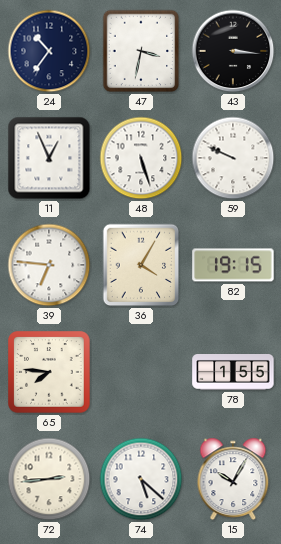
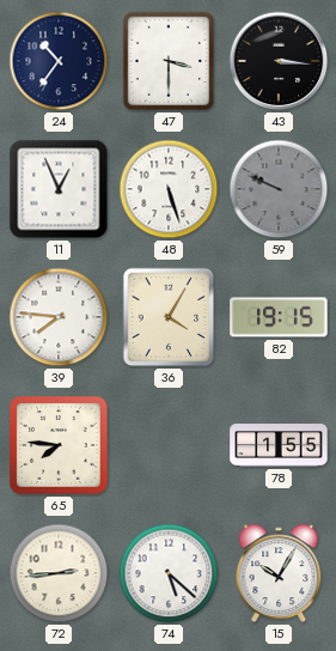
47: 3:32 -> 3:30 (169, 61)
59 dial: white -> grey (279, 189)
39: 6:46 -> 7:46 (59, 317)
